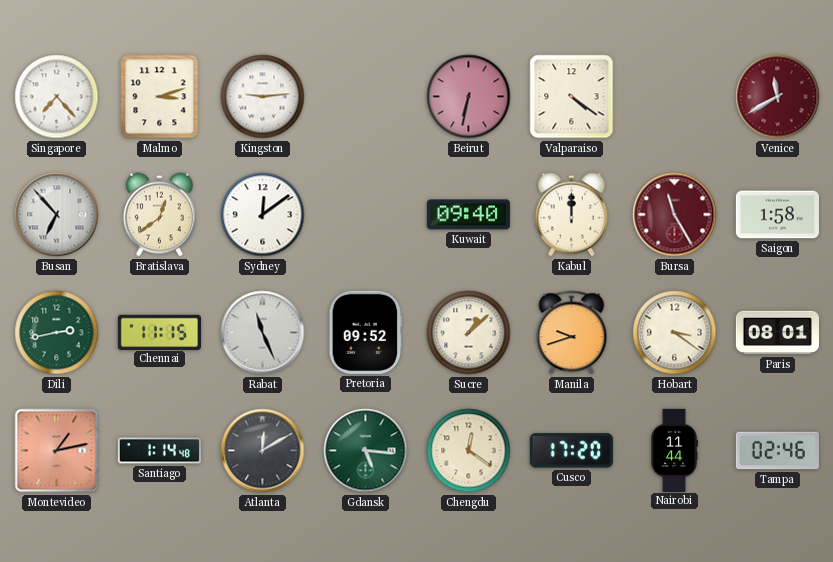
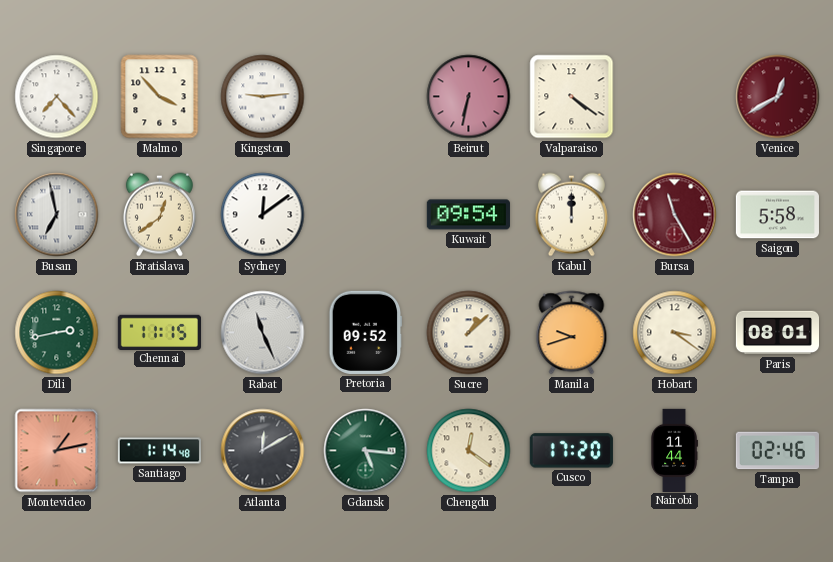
Malmo: 3:12 -> 3:53 (160, 97)
Venice: 11:40 -> 12:40 (778, 97)
Busan: 6:53 -> 6:58 (57, 215)
Kuwait: 09:40 -> 09:54 (468, 215)
Saigon: 1:58 -> 5:58 (777, 215)
